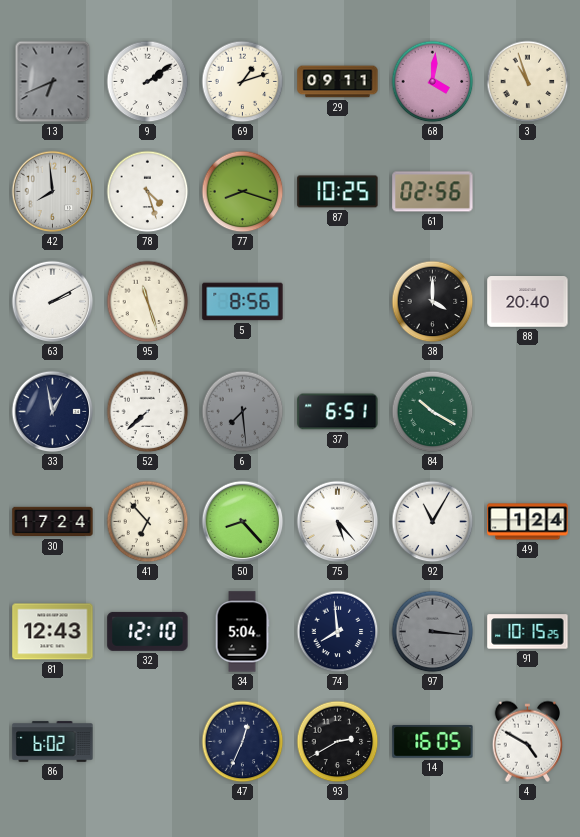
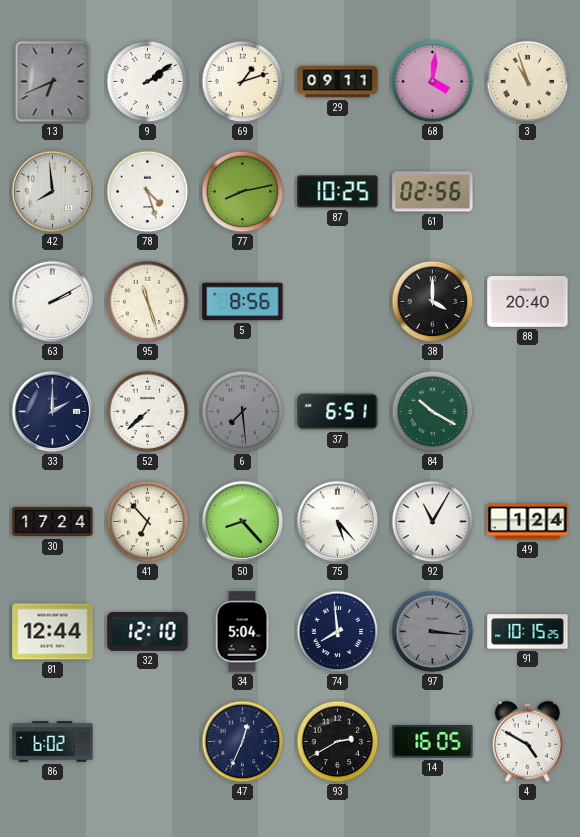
77: 8:18 -> 8:13 (243, 192)
33: 12:58 -> 2:00 (53, 412)
81: 12:43 -> 12:44 (53, 632)
